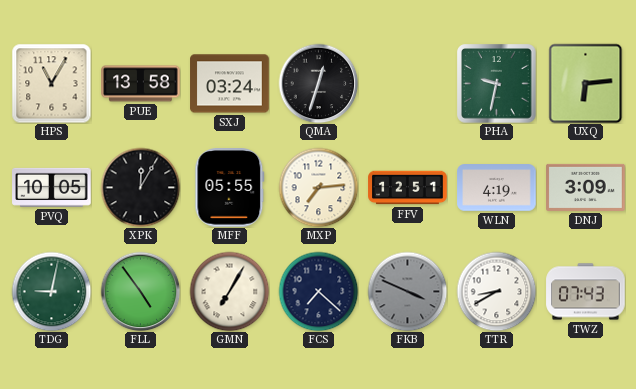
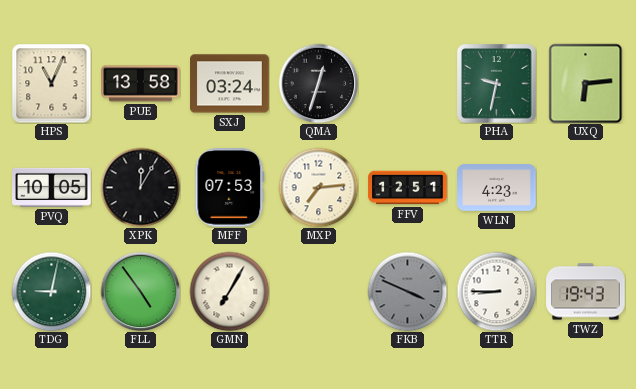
HPS: 11:05 -> 11:04 (51, 83)
MFF: 05:55 -> 07:53 (230, 188)
WLN: 4:19 -> 4:23 (497, 188)
DNJ: 3:09 -> none (586, 187)
FCS: 7:22 -> none (318, 291)
TTR: 8:40 -> 8:45 (496, 291)
TWZ: 07:43 -> 19:43 (586, 292)
